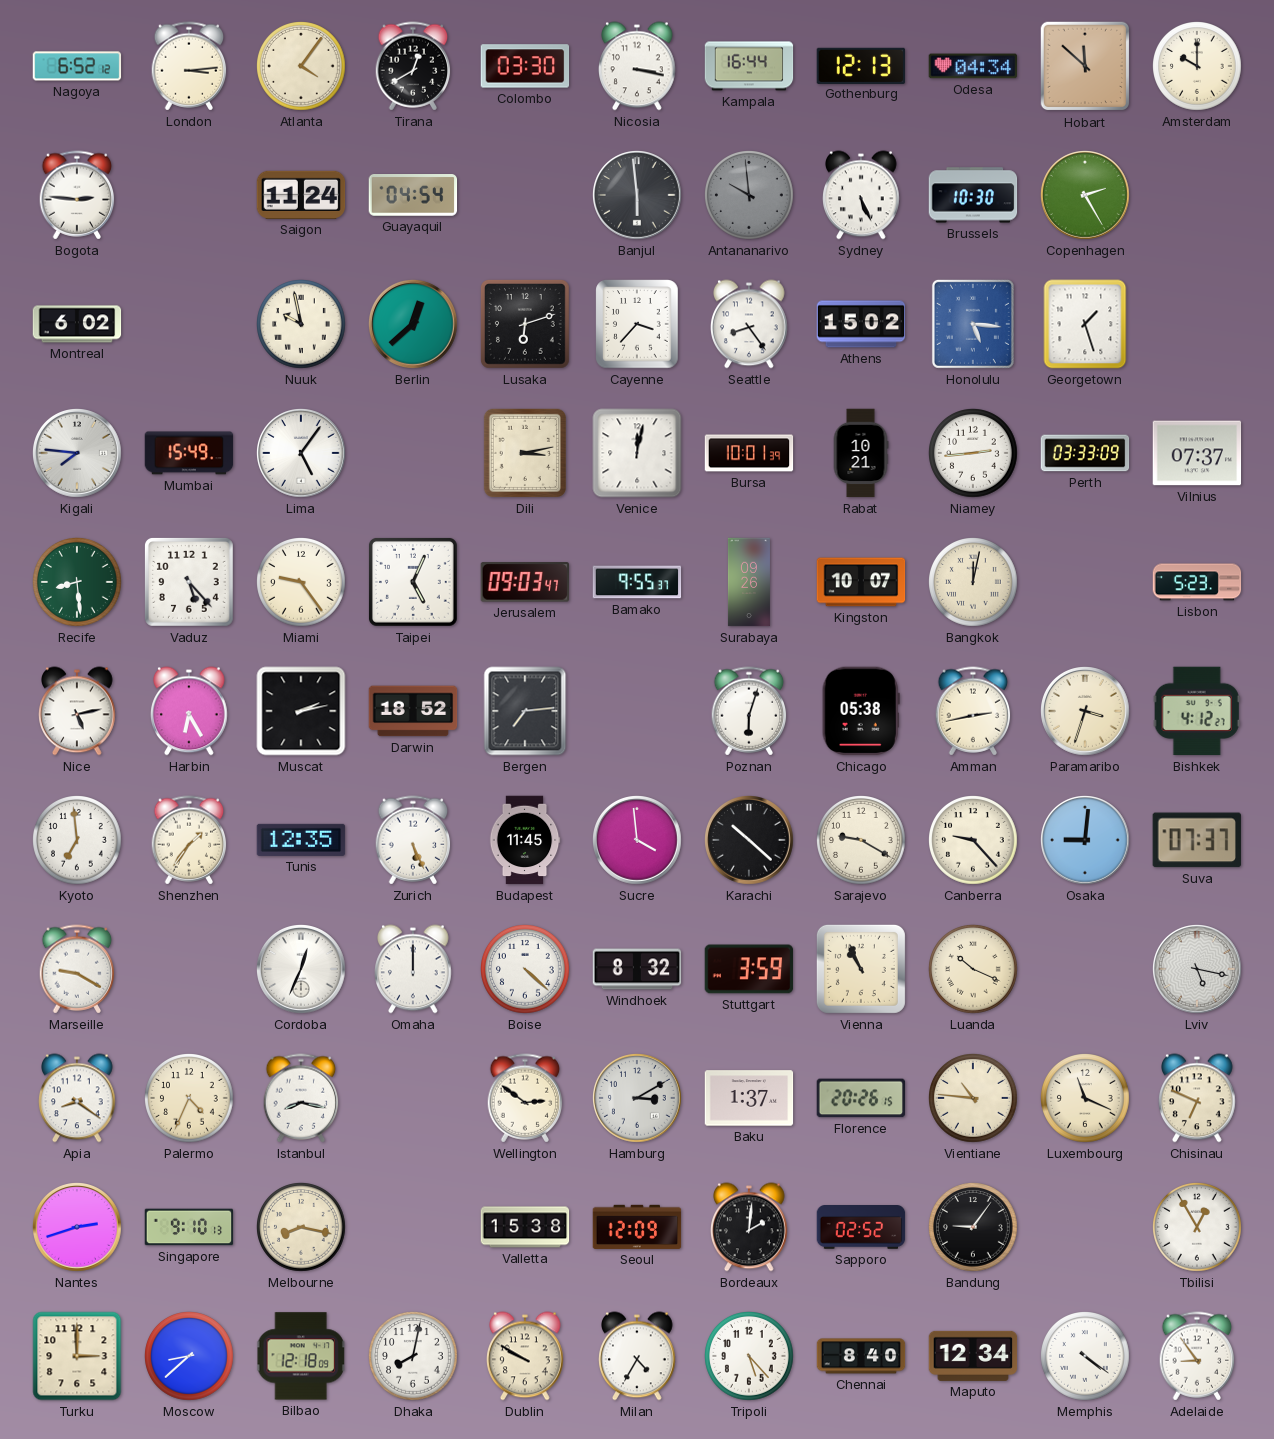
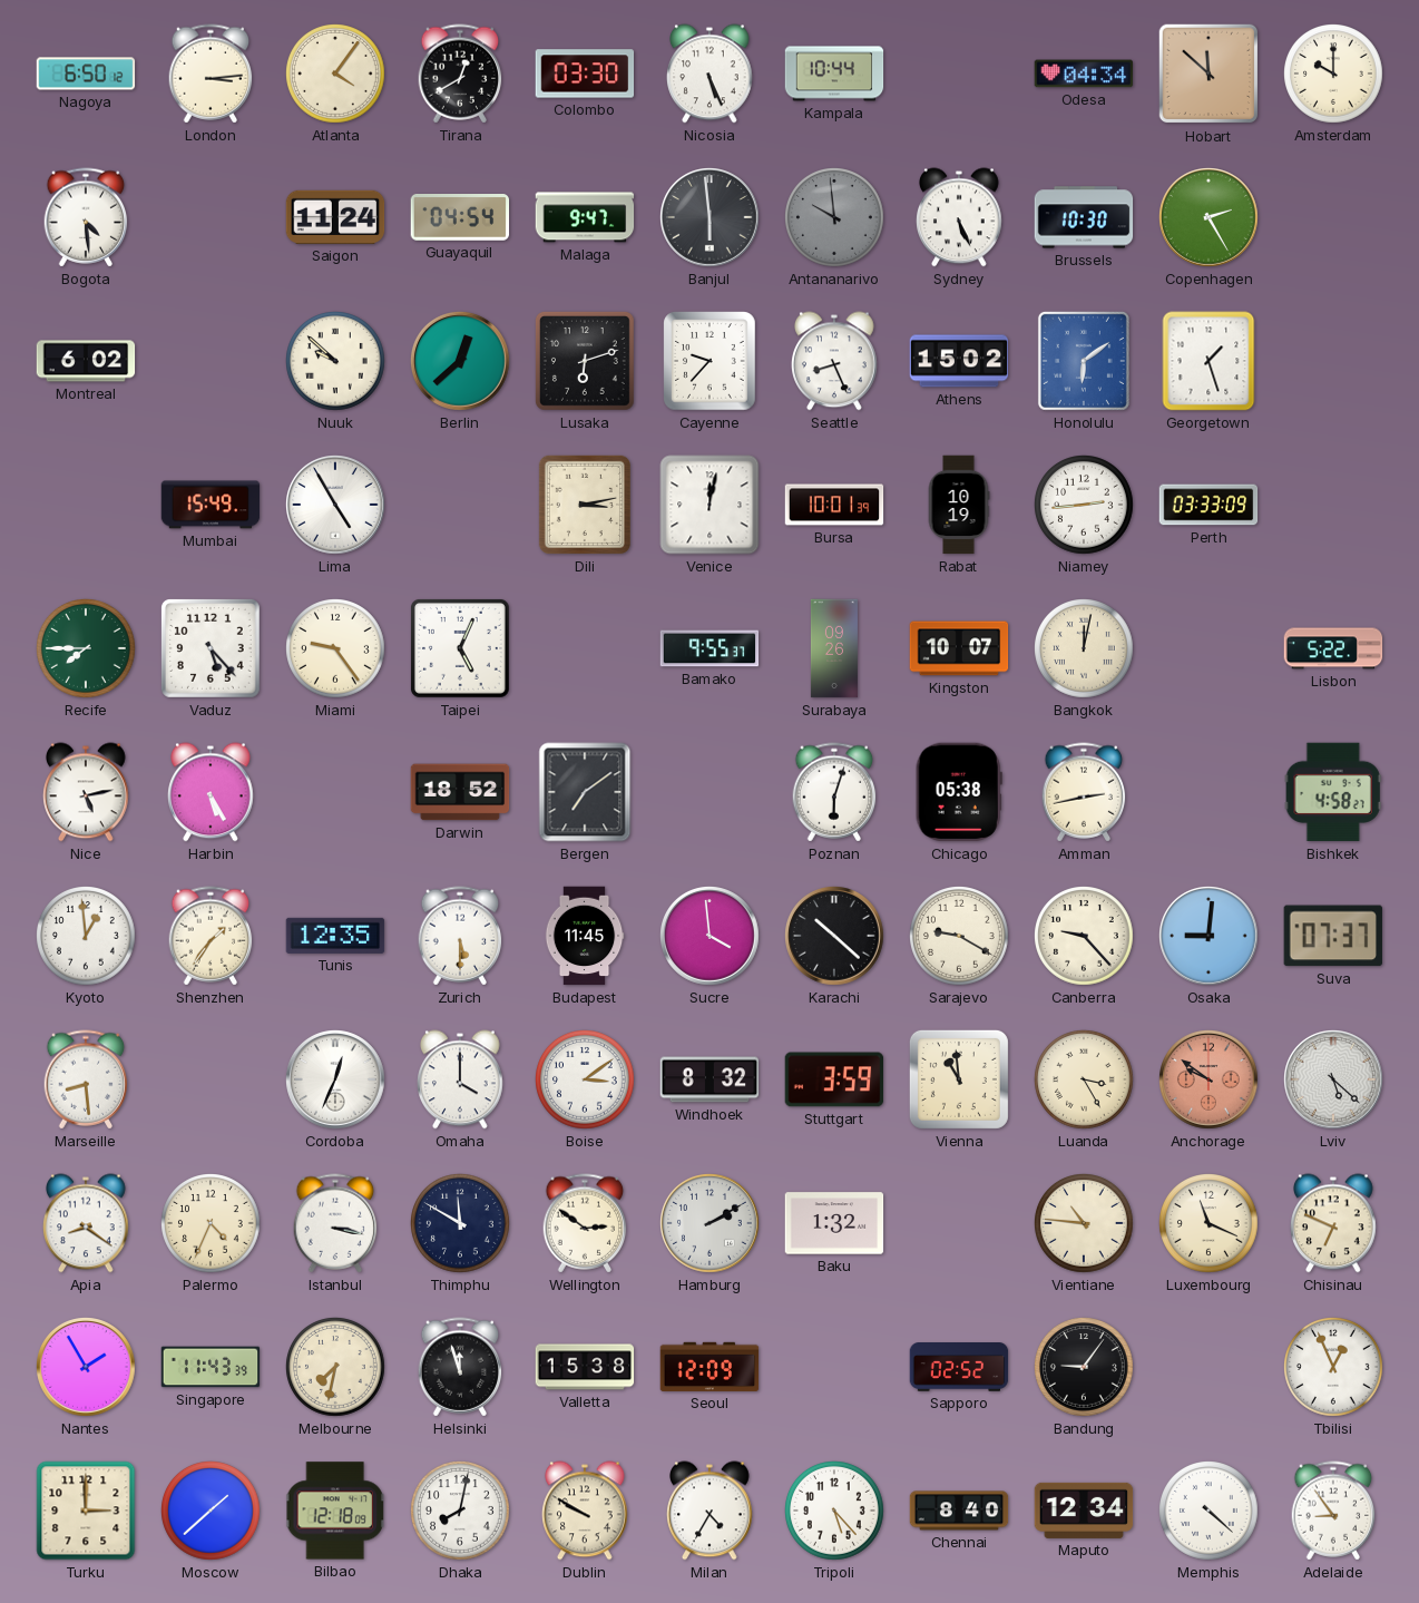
Nagoya: 6:52 -> 6:50 (86, 74)
Nicosia: 3:17 -> 5:26 (711, 74)
Kampala: 16:44 -> 10:44 (834, 74)
Gothenburg: 12:13 -> none (861, 65)
Bogota: 2:46 -> 4:29 (86, 217)
Malaga: none -> 9:47 (585, 217)
Nuuk: 9:58 -> 9:52 (336, 362)
Cayenne: 3:37 -> 9:37 (709, 361)
Seattle: 8:24 -> 8:26 (835, 361)
Honolulu: 5:16 -> 6:09 (1084, 361)
Kigali: 7:46 -> none (78, 454)
Lima: 5:06 -> 4:55 (336, 506)
Rabat: 10:21 -> 10:19 (959, 505)
Vilnius: 07:37 -> none (1197, 453)
Recife: 8:29 -> 7:45 (87, 649)
Jerusalem: 09:03 -> none (524, 582)
Lisbon: 5:23 -> 5:22 (1333, 648)
Harbin: 6:25 -> 5:25 (212, 792)
Muscat: 2:13 -> none (301, 711)
Bergen: 7:14 -> 7:09 (585, 792)
Paramaribo: 3:33 -> none (1086, 712)
Bishkek: 4:12 -> 4:58 (1333, 792)
Kyoto: 6:59 -> 12:59 (87, 937)
Zurich: 5:26 -> 5:30 (460, 936)
Marseille: 9:20 -> 8:29 (86, 1079)
Omaha: 12:00 -> 4:00 (461, 1079)
Boise: 4:22 -> 3:09 (586, 1081)
Vienna: 10:56 -> 10:59 (959, 1079)
Luanda: 10:19 -> 3:25 (1085, 1081)
Anchorage: none -> 9:51 (1210, 1081)
Lviv: 5:17 -> 5:22 (1334, 1081)
Istanbul: 8:17 -> 3:17 (335, 1223)
Thimphu: none -> 11:50 (461, 1224)
Hamburg: 3:10 -> 2:10 (711, 1224)
Baku: 1:37 -> 1:32 (834, 1223)
Florence: 20:26 -> none (861, 1098)
Nantes: 2:42 -> 1:55 (87, 1368)
Singapore: 9:10 -> 11:43 (211, 1367)
Melbourne: 8:17 -> 7:32 (336, 1368)
Helsinki: none -> 11:57 (460, 1367)
Bordeaux: 2:01 -> none (750, 1227)
Tbilisi: 12:55 -> 12:56 (1334, 1368)
Moscow: 8:38 -> 1:38 (212, 1512)
Memphis: 4:21 -> 4:22 (1210, 1512)
